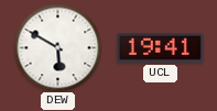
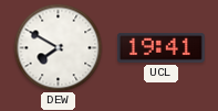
DEW: 5:50 -> 7:50 (58, 47)
